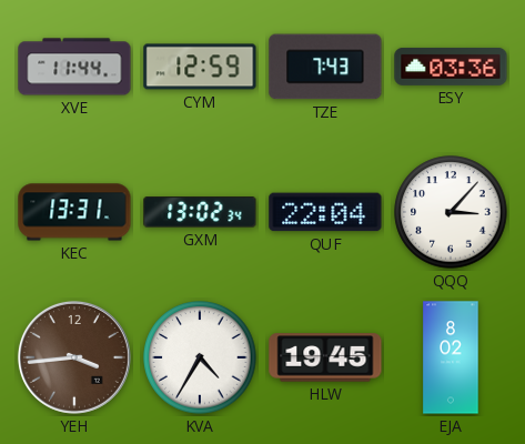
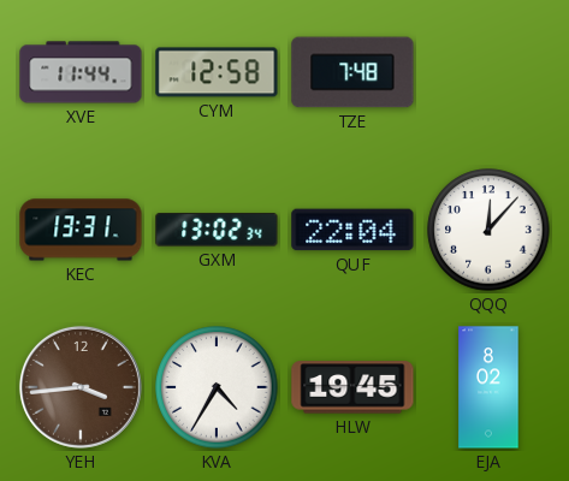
CYM: 12:59 -> 12:58 (217, 72)
TZE: 7:43 -> 7:48 (352, 72)
ESY: 03:36 -> none (451, 67)
QQQ: 3:07 -> 12:07 (488, 230)
